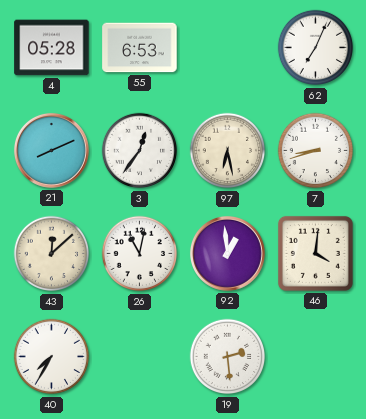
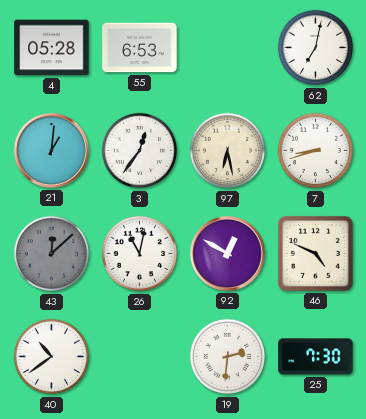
62: 7:04 -> 7:02 (316, 48)
21: 8:11 -> 1:01 (51, 150)
43 dial: cream -> grey (52, 254)
92: 12:59 -> 12:50 (227, 253)
46: 4:01 -> 4:49 (315, 253)
40: 7:35 -> 10:39 (52, 357)
19: 2:29 -> 2:31 (228, 357)
25: none -> 7:30 (316, 357)
